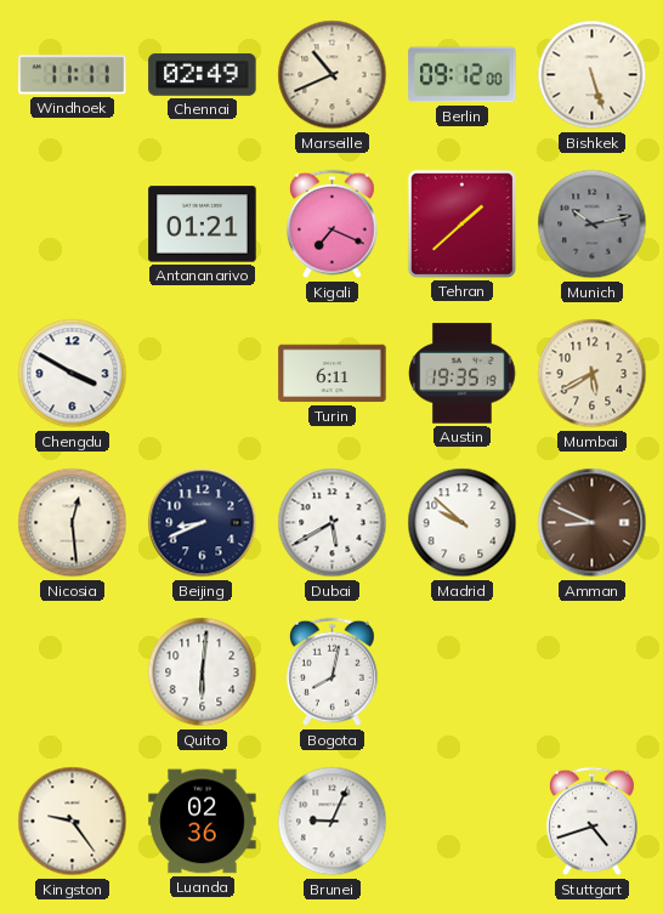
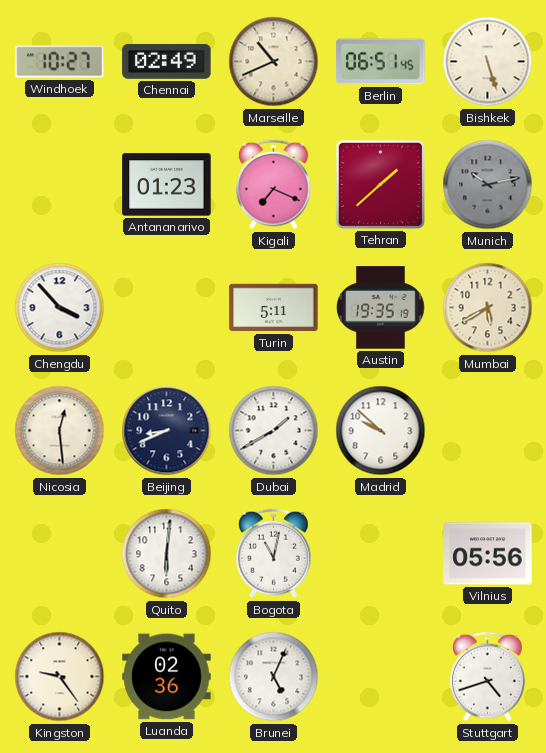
Windhoek: 11:11 -> 10:27 (60, 62)
Berlin: 09:12 -> 06:51 (381, 62)
Antananarivo: 01:21 -> 01:23 (167, 185)
Chengdu: 3:50 -> 3:53 (60, 308)
Turin: 6:11 -> 5:11 (274, 308)
Dubai: 5:40 -> 1:40 (274, 431)
Amman: 8:49 -> none (593, 523)
Bogota: 8:02 -> 11:02 (273, 554)
Vilnius: none -> 05:56 (488, 554)
Brunei: 9:04 -> 5:04 (274, 677)
